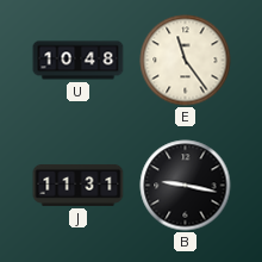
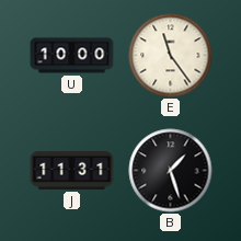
U: 10:48 -> 10:00 (72, 56)
B: 9:17 -> 1:27 (171, 171)
